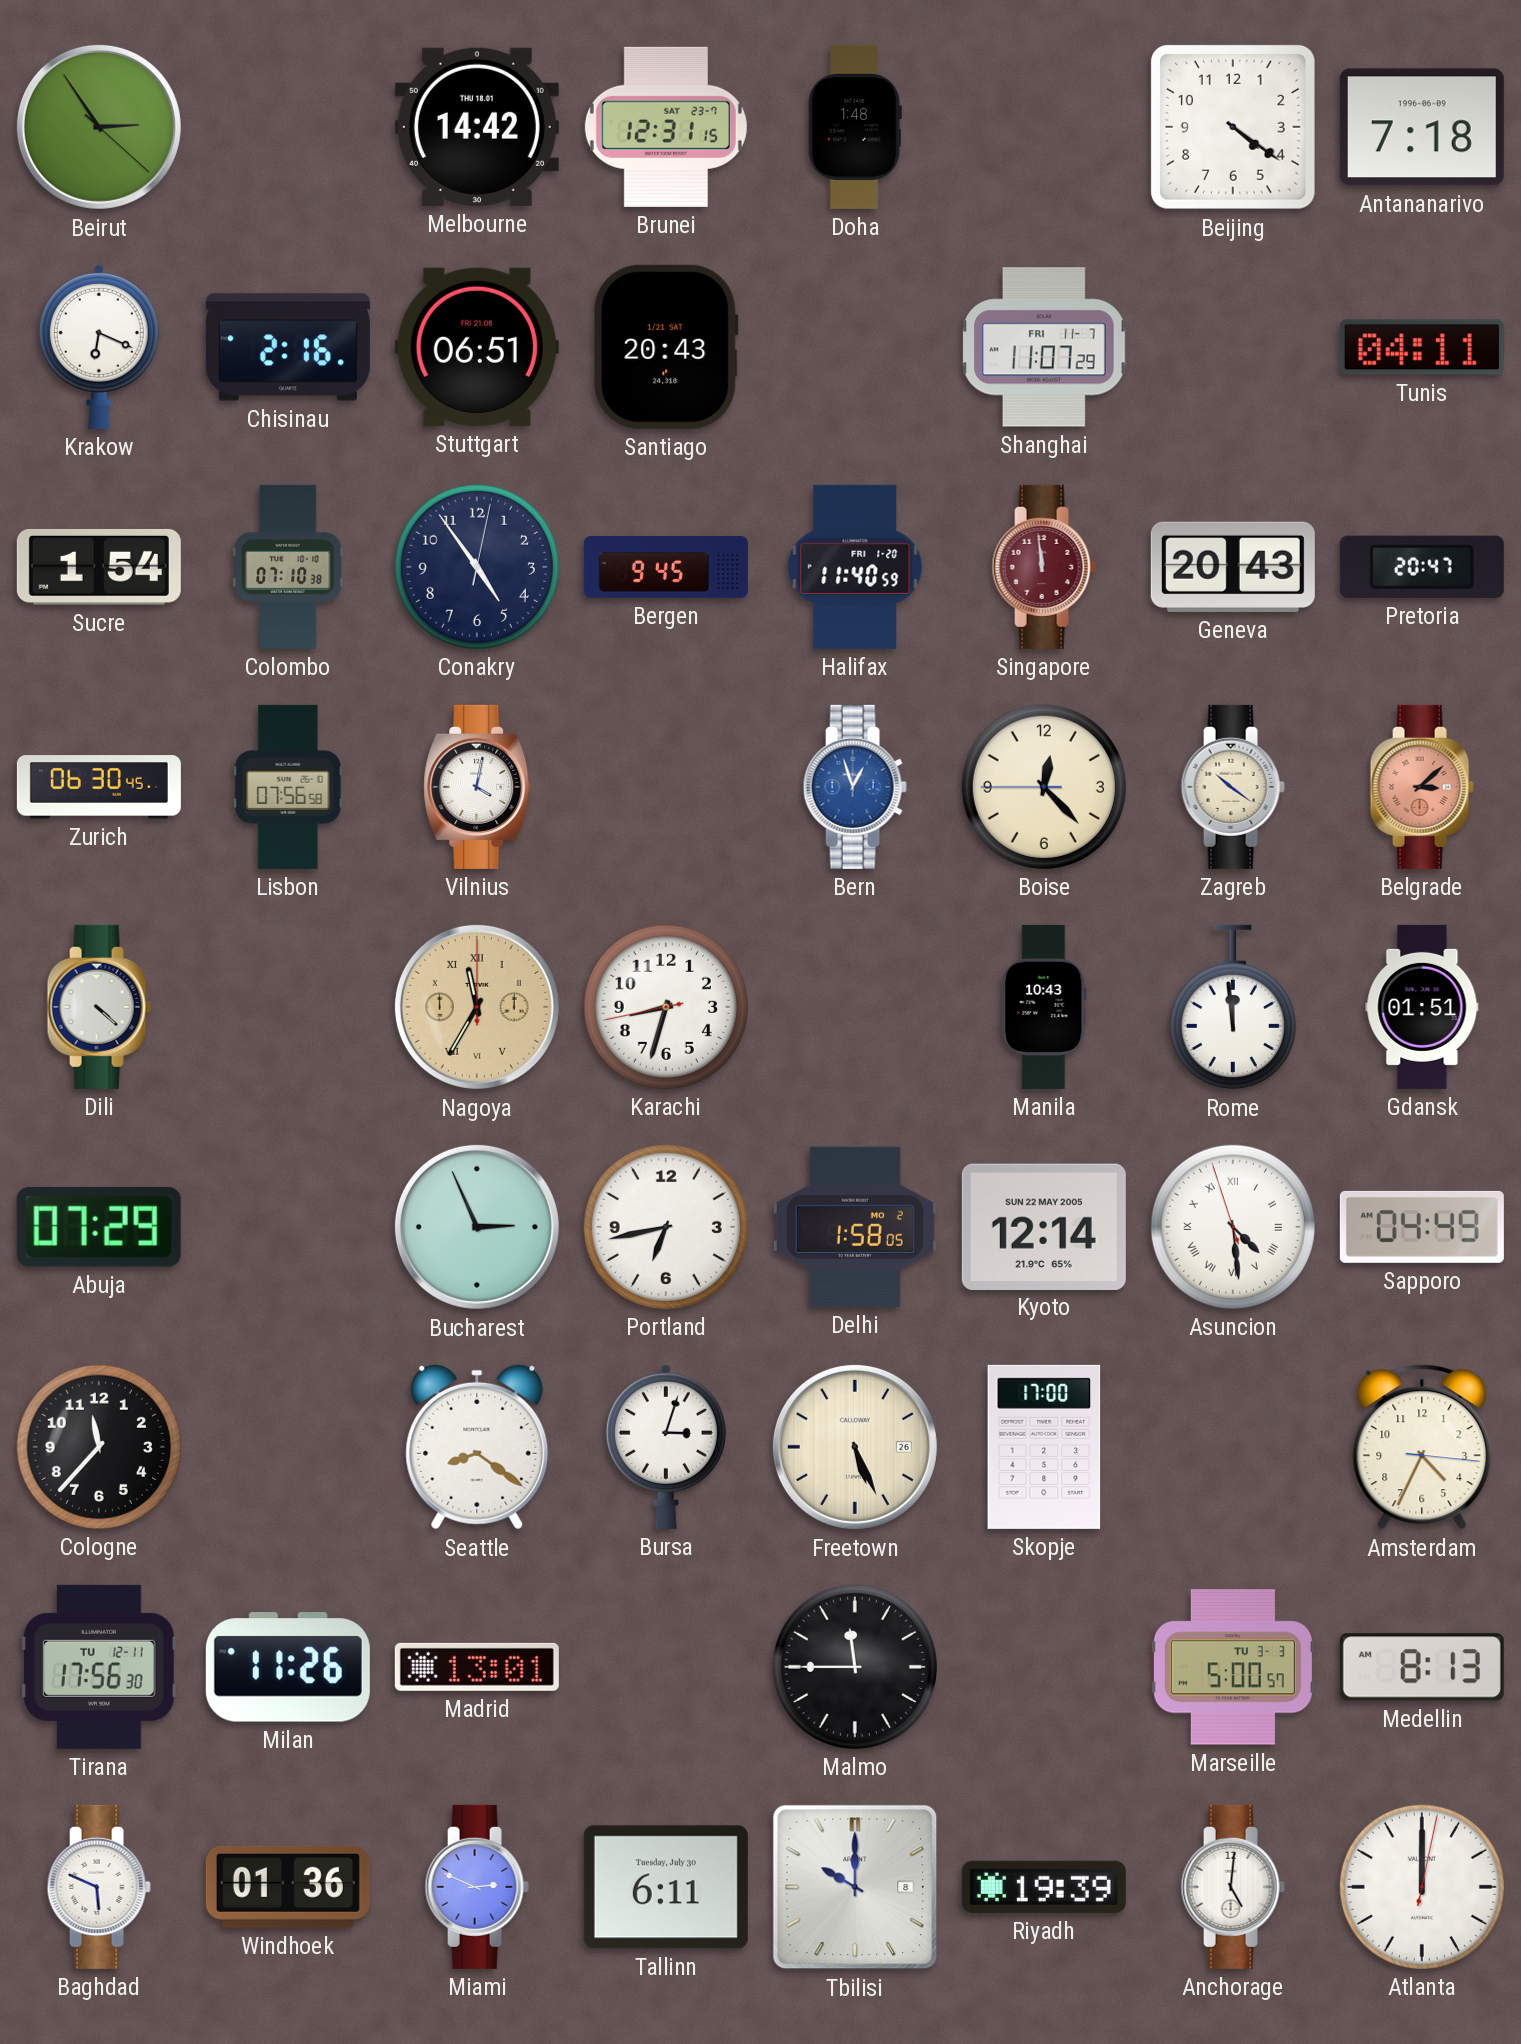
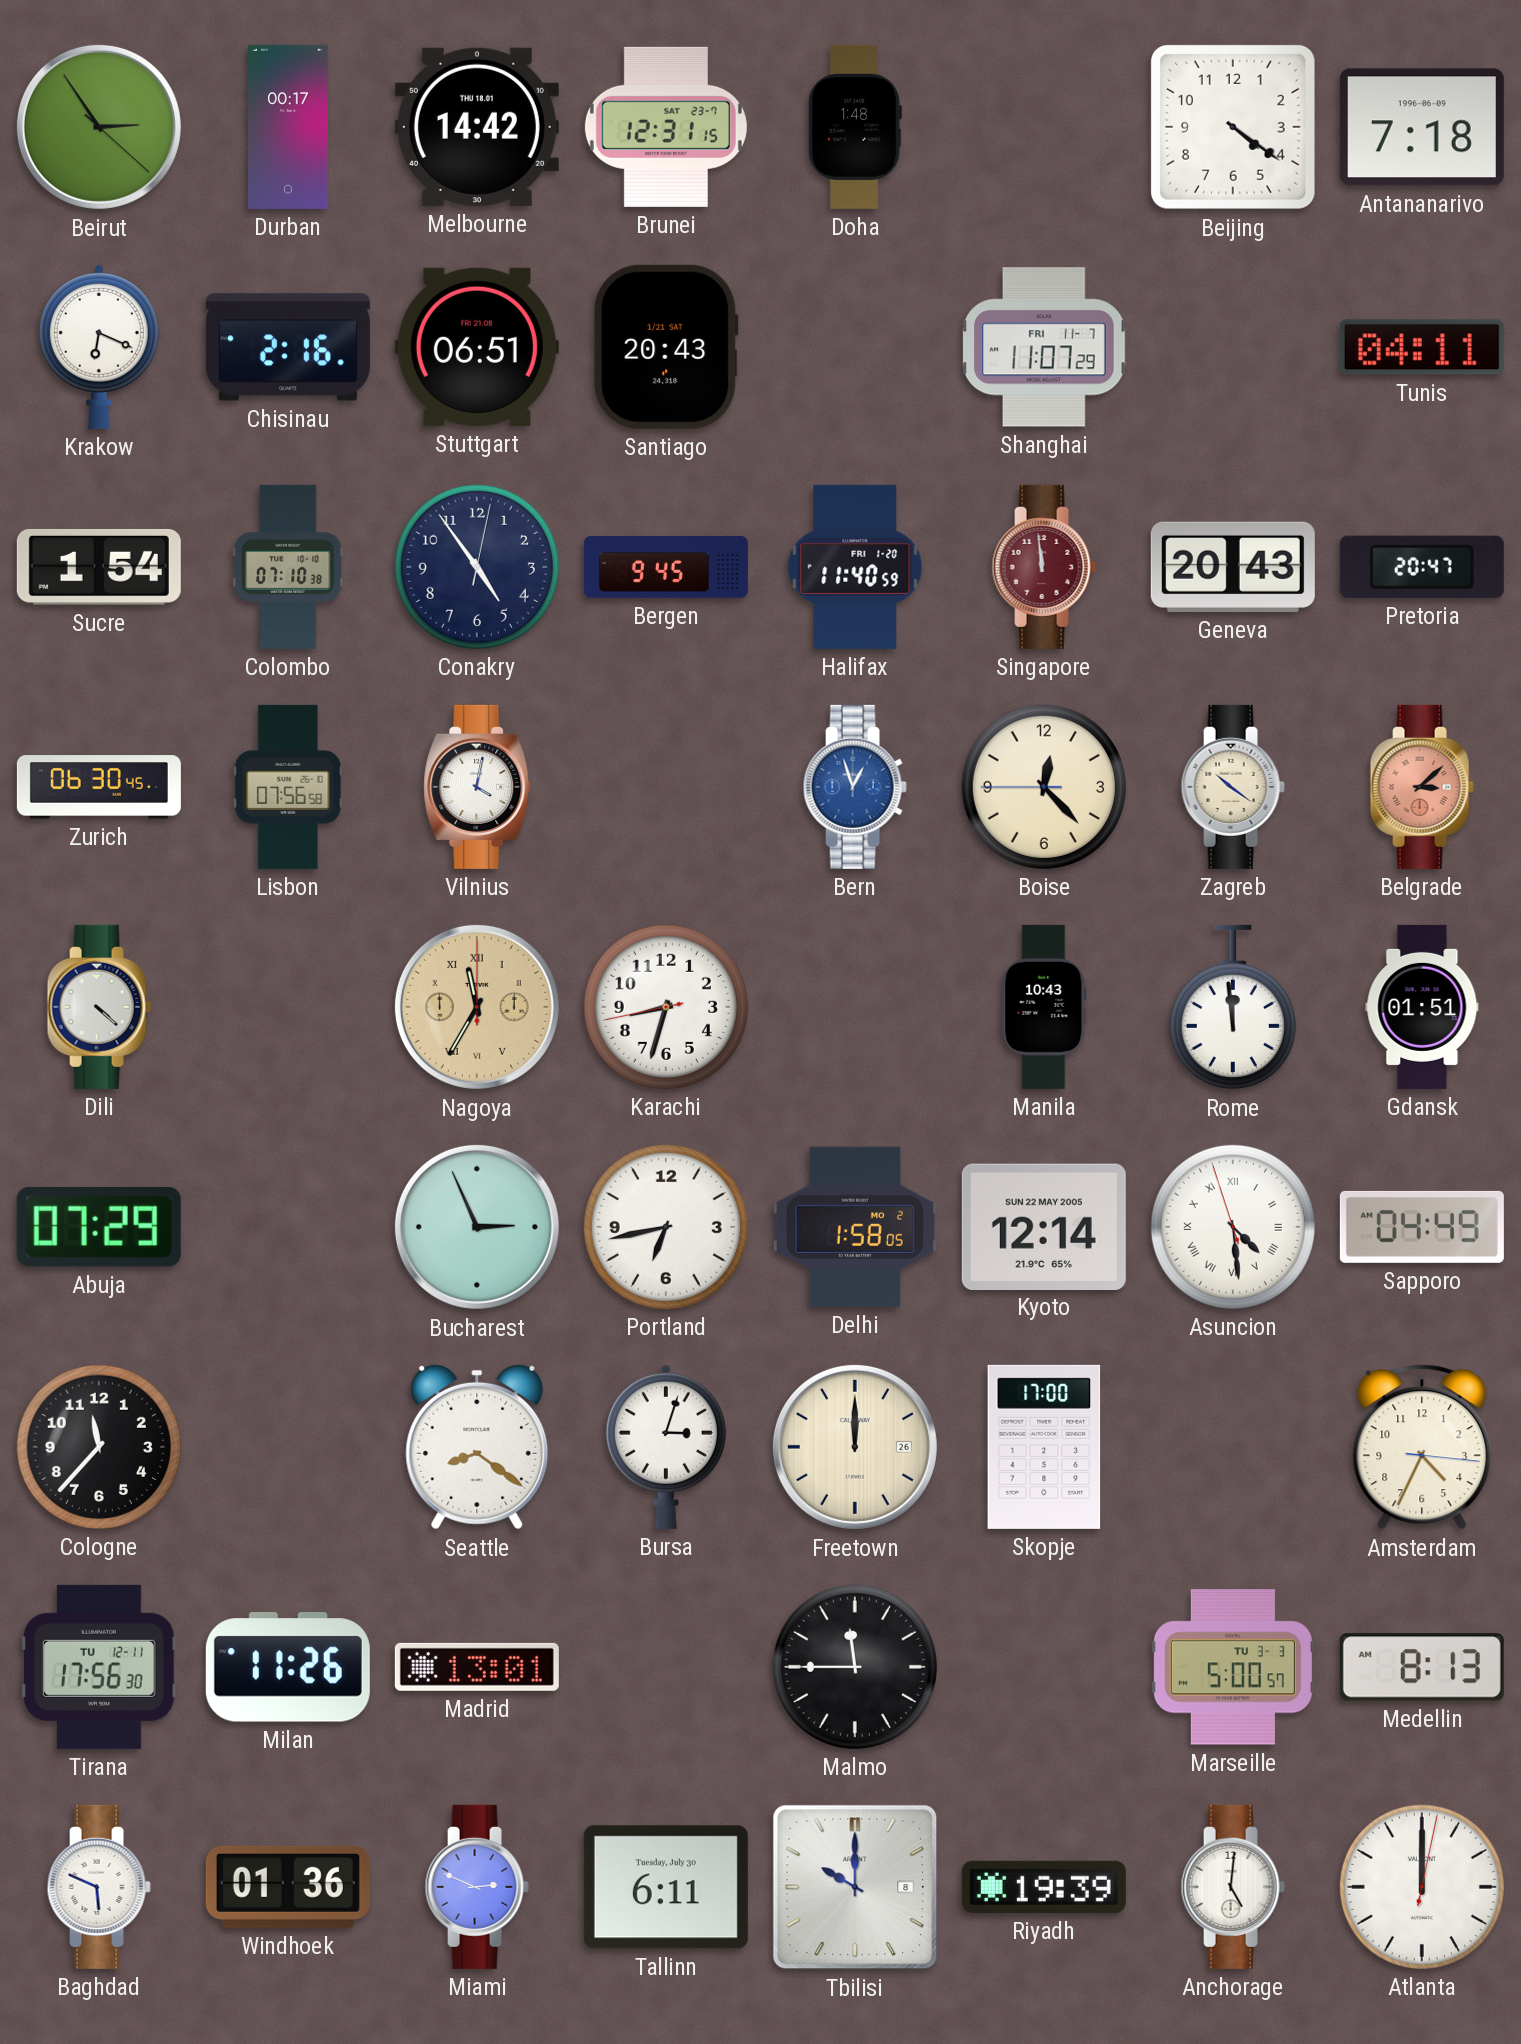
Durban: none -> 00:17 (288, 127)
Freetown: 5:26 -> 12:00 (855, 1447)
